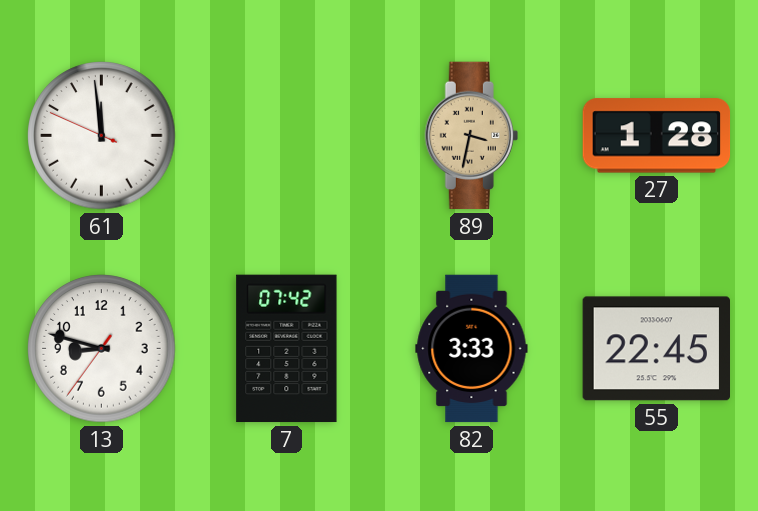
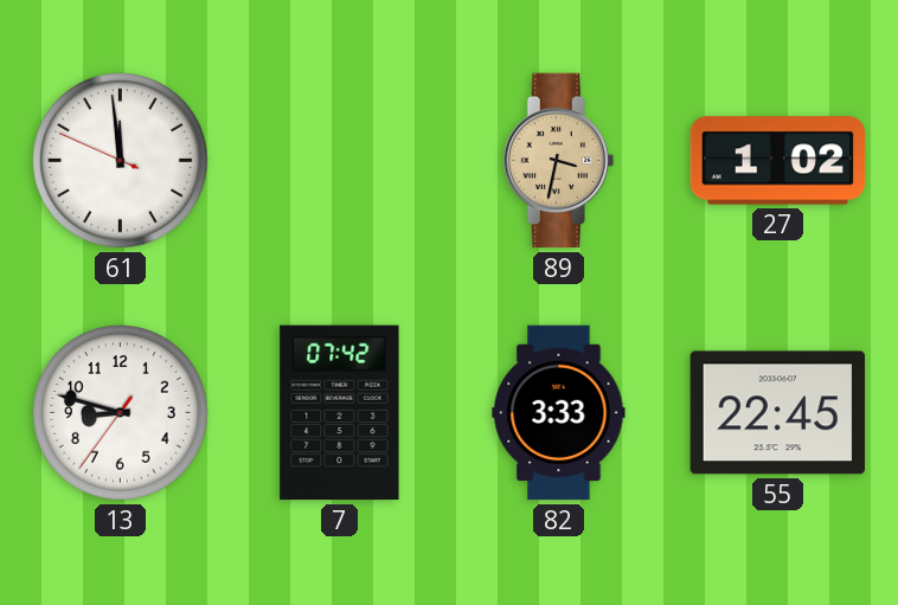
27: 1:28 -> 1:02 (778, 161)
